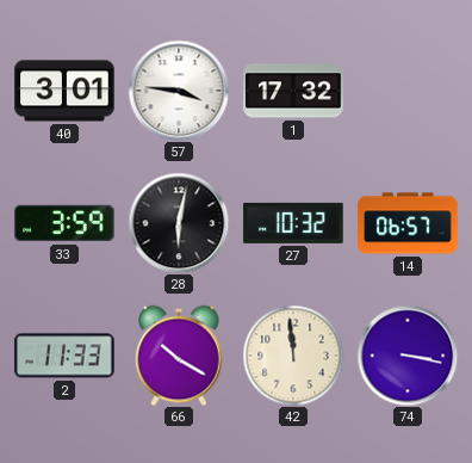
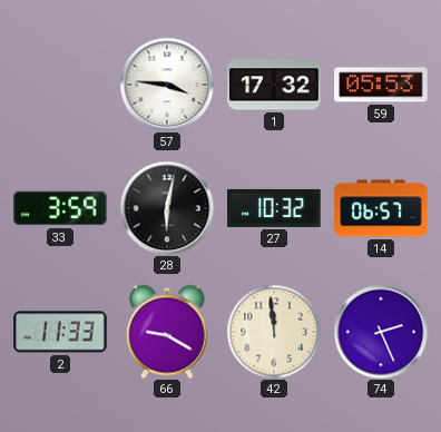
40: 3:01 -> none (64, 91)
59: none -> 05:53 (381, 85)
66: 10:20 -> 9:20 (167, 332)
74: 3:17 -> 2:26 (381, 332)
